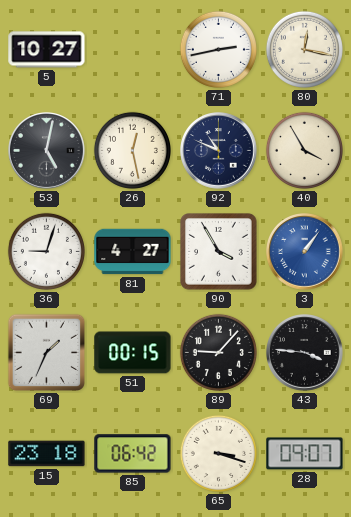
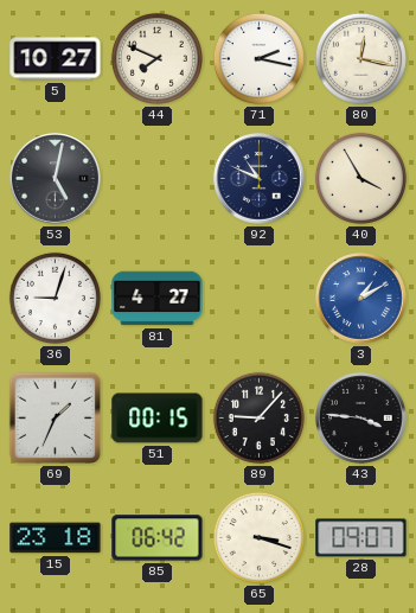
44: none -> 7:49 (156, 58)
71: 2:43 -> 2:17 (258, 58)
26: 12:28 -> none (132, 150)
90: 3:55 -> none (219, 252)
3: 1:06 -> 1:10 (361, 299)
